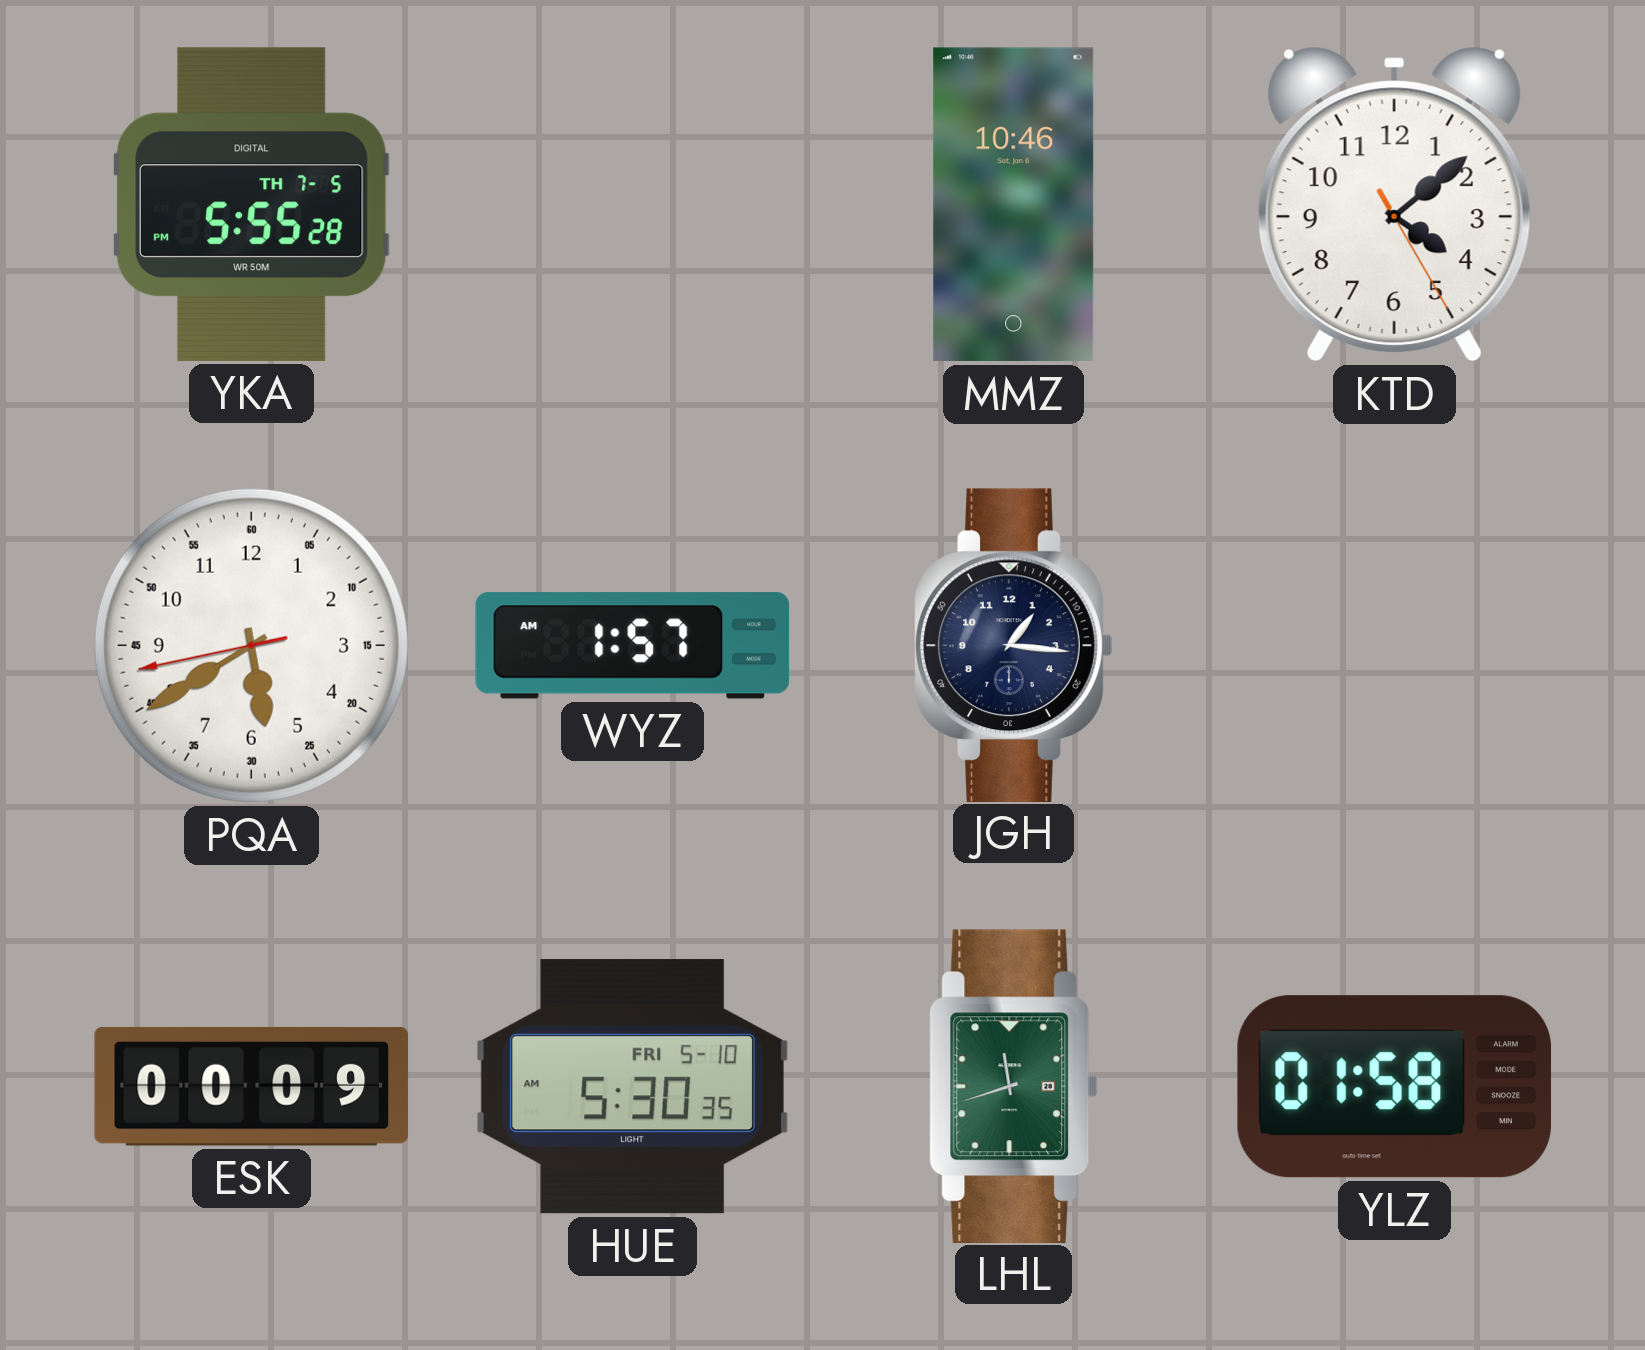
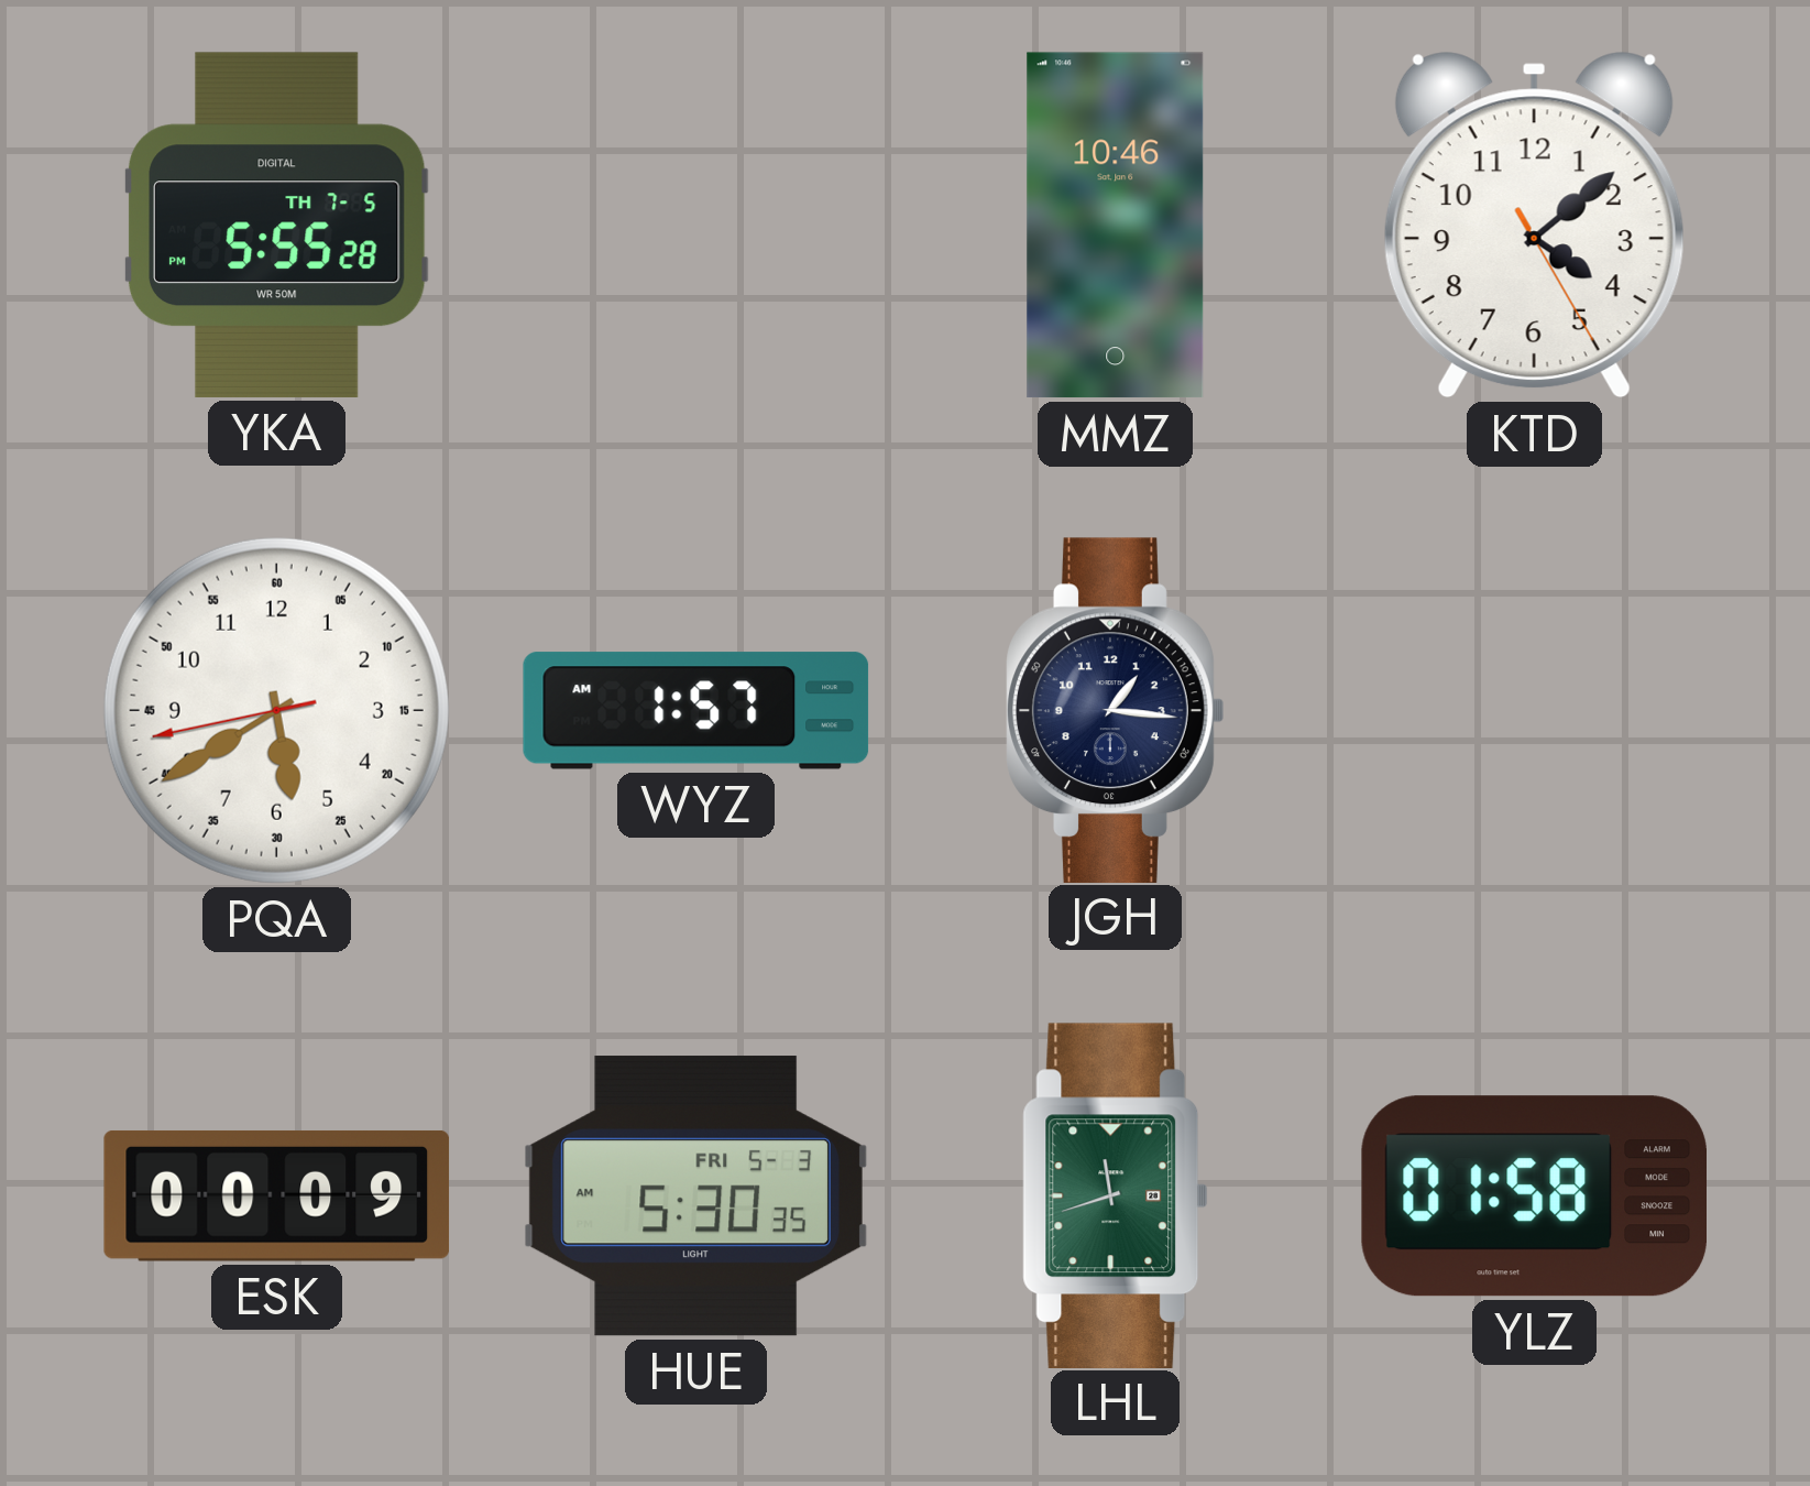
HUE date: FRI 5-10 -> FRI 5-3 (695, 1197)
